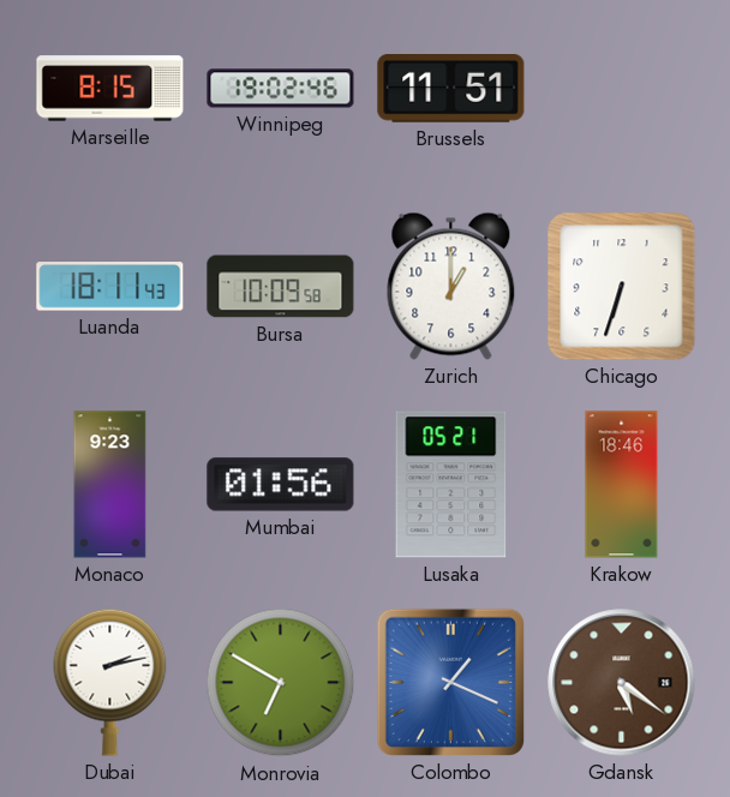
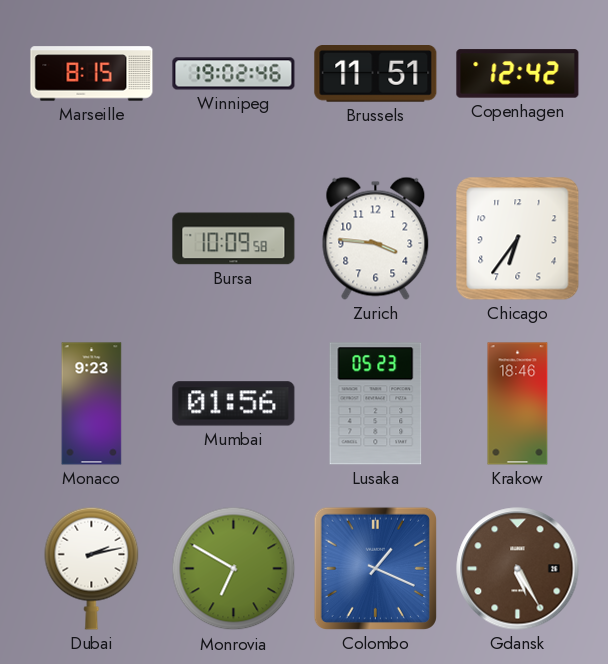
Copenhagen: none -> 12:42 (518, 74)
Luanda: 18:11 -> none (110, 287)
Zurich: 1:00 -> 3:46 (376, 238)
Chicago: 6:33 -> 6:36 (518, 239)
Lusaka: 05:21 -> 05:23 (376, 404)
Gdansk: 5:21 -> 5:25 (518, 569)
